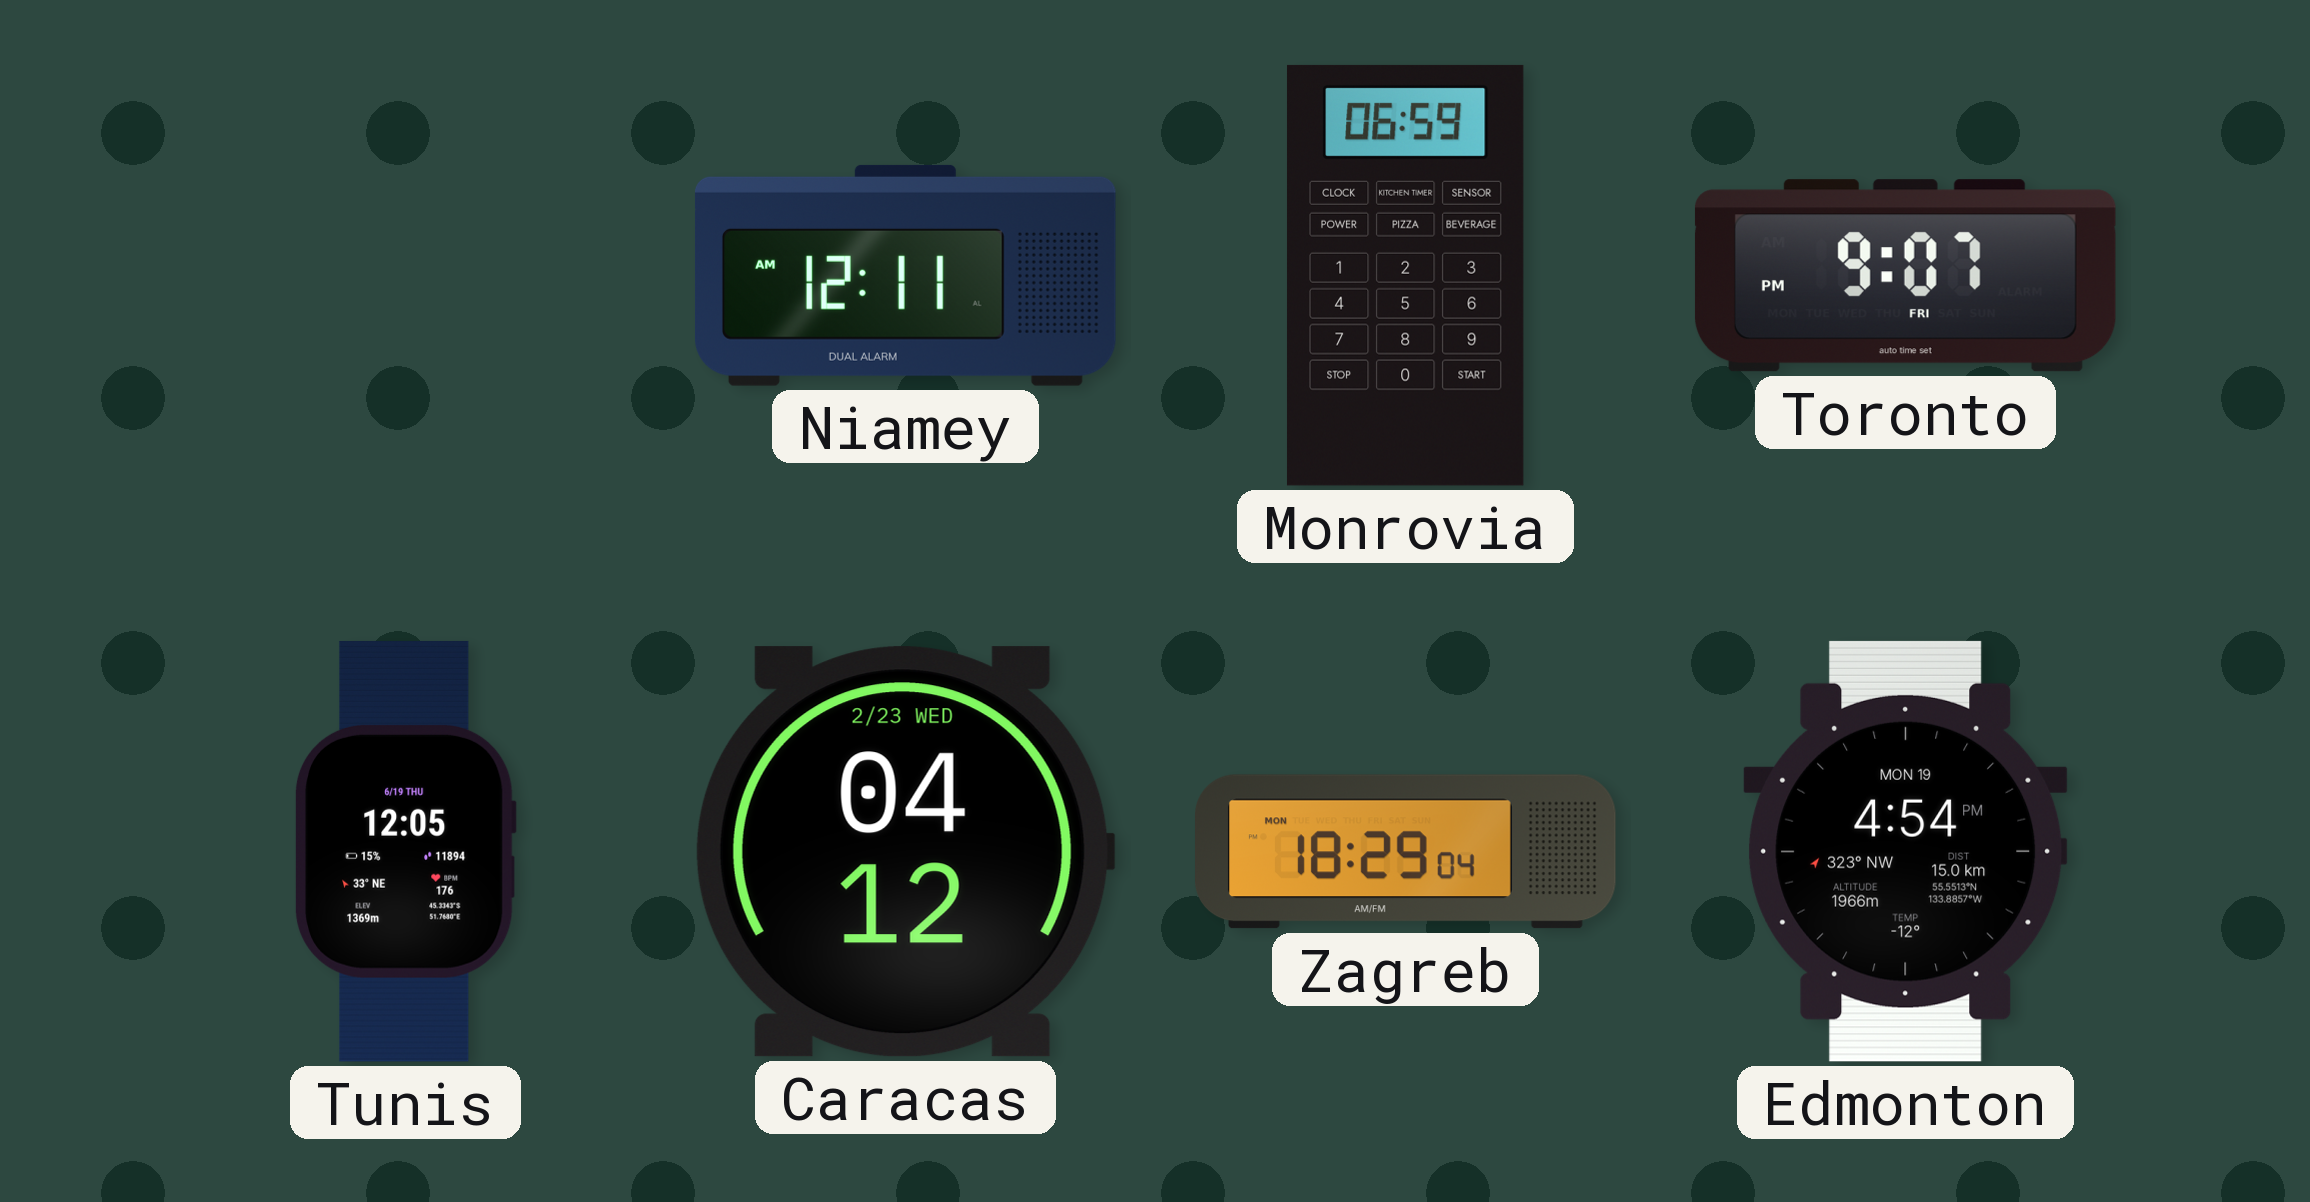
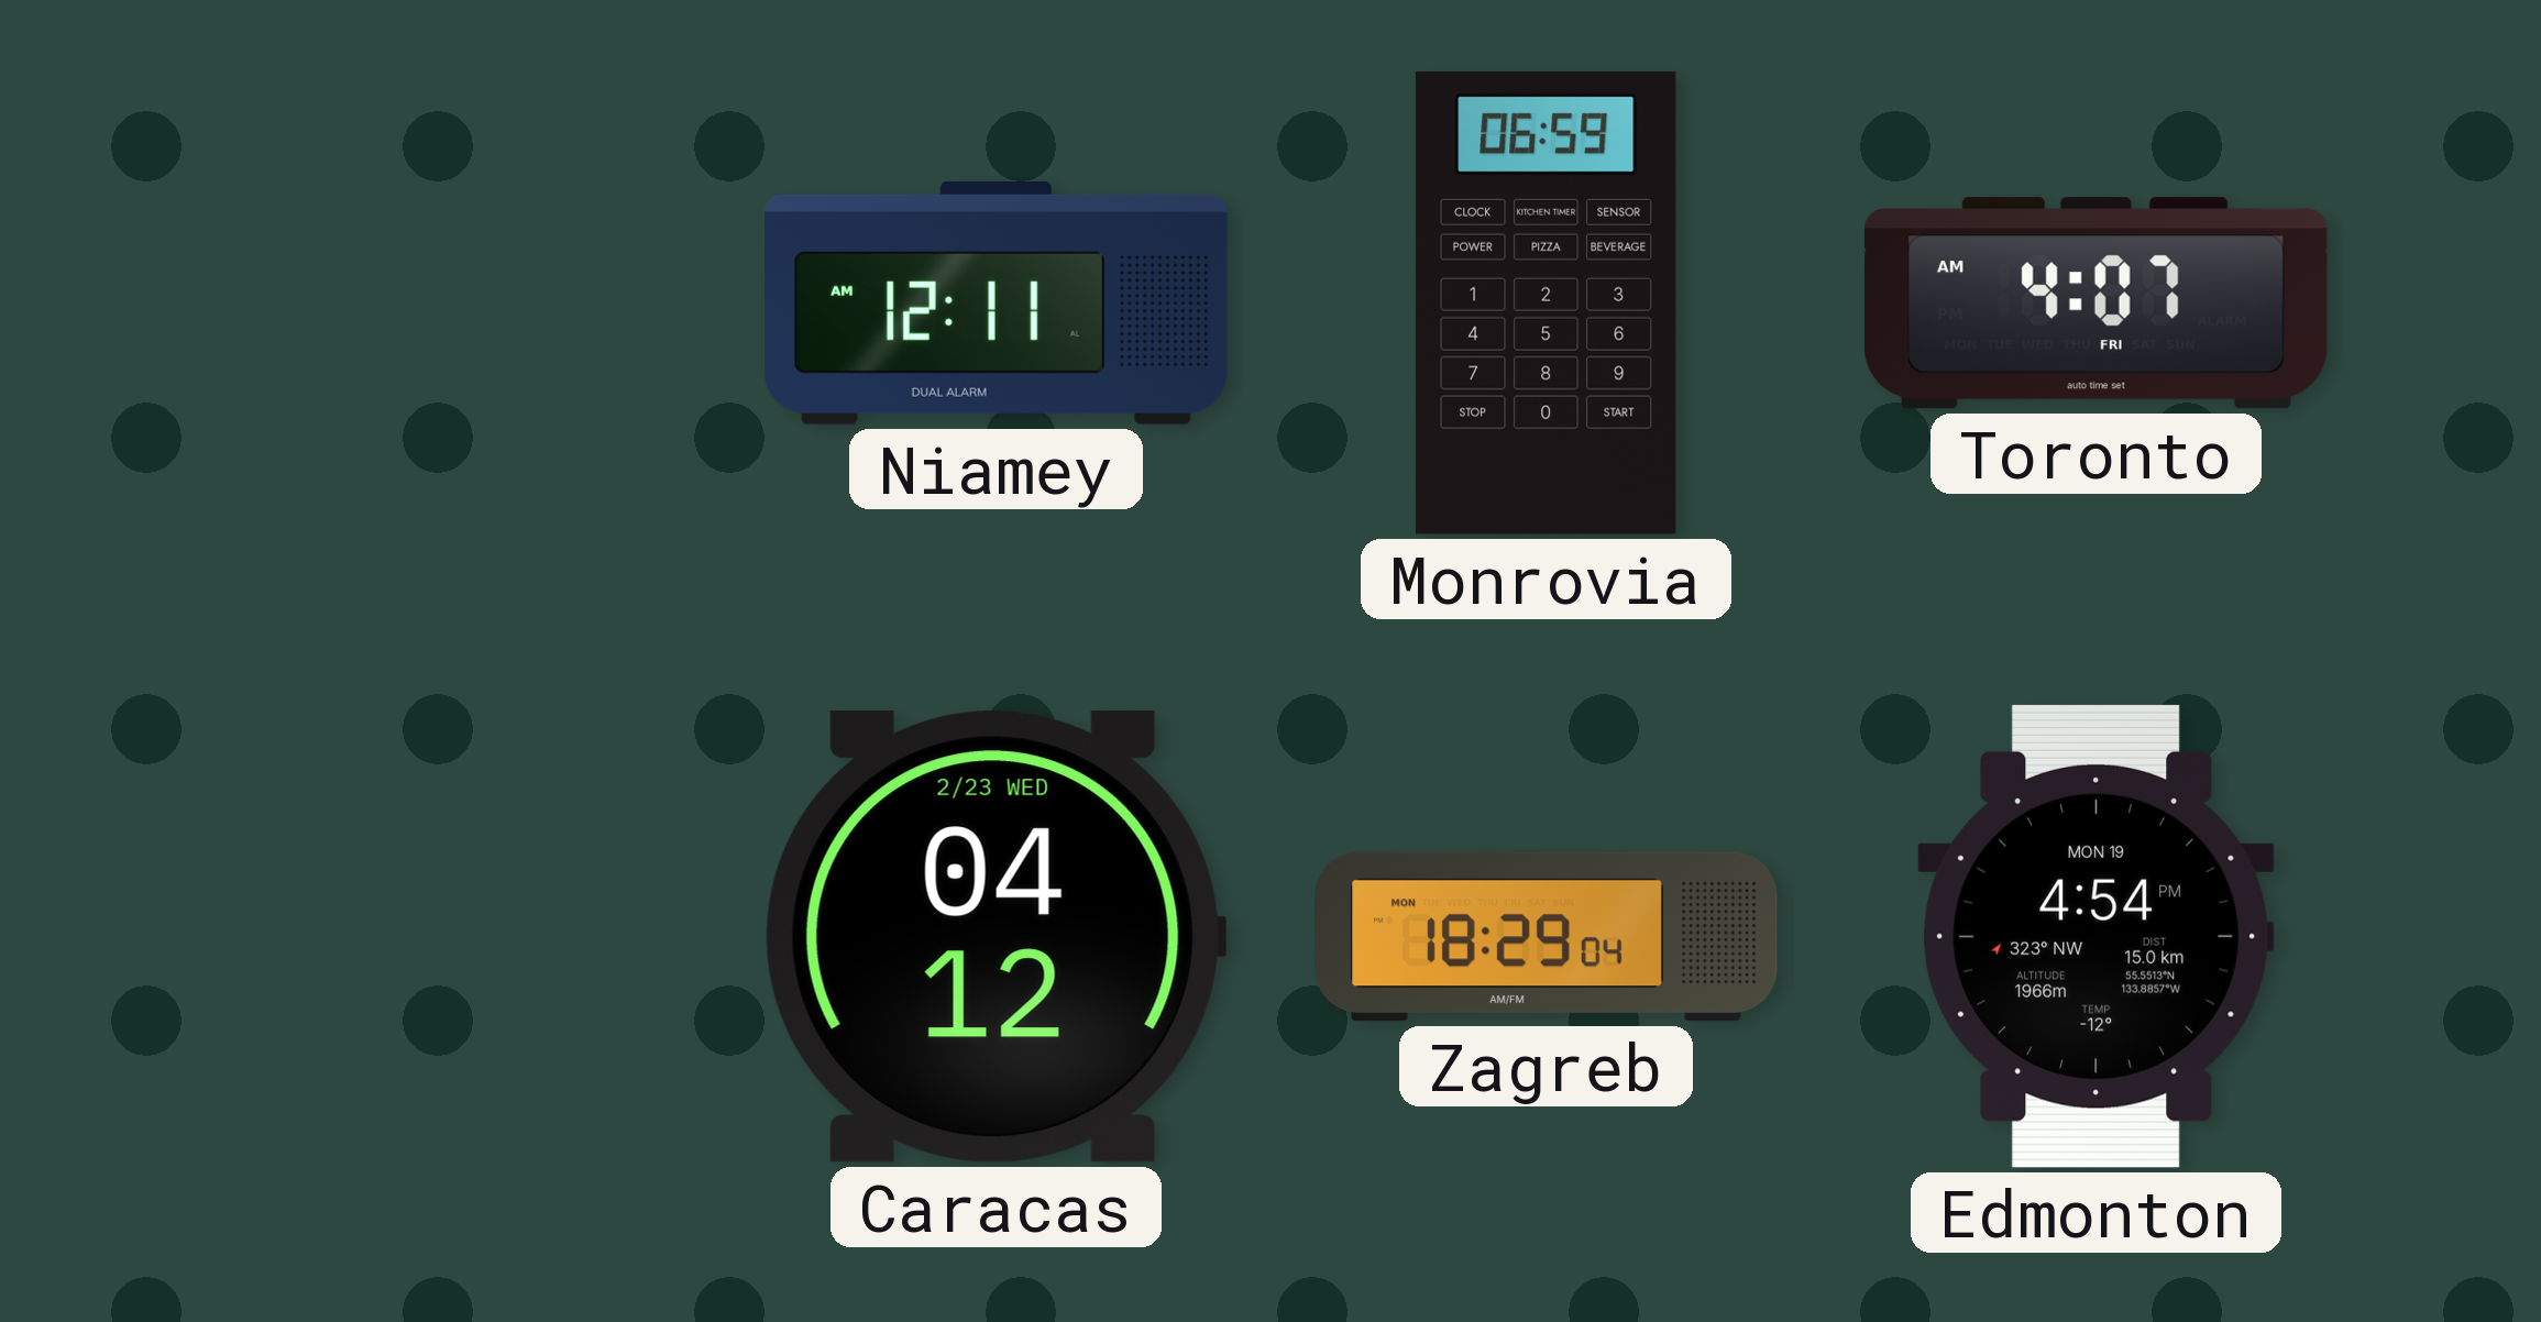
Toronto: 9:07 -> 4:07 (2095, 304)
Tunis: 12:05 -> none (405, 851)
